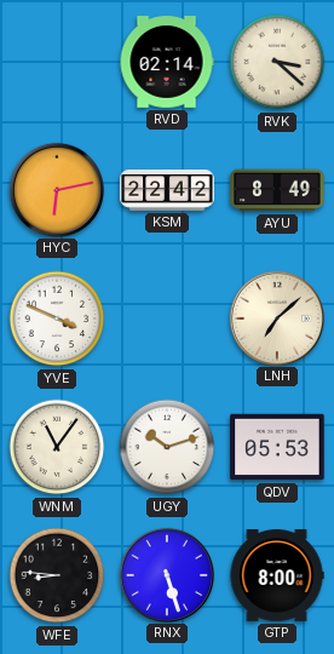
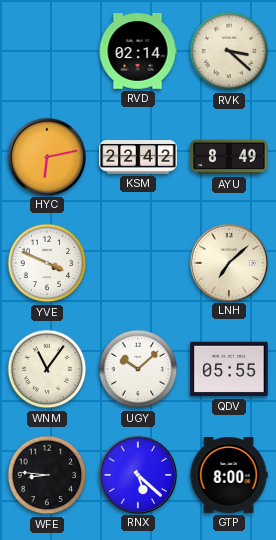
UGY: 10:12 -> 10:08 (138, 369)
QDV: 05:53 -> 05:55 (229, 369)
RNX: 5:27 -> 5:22 (137, 474)
